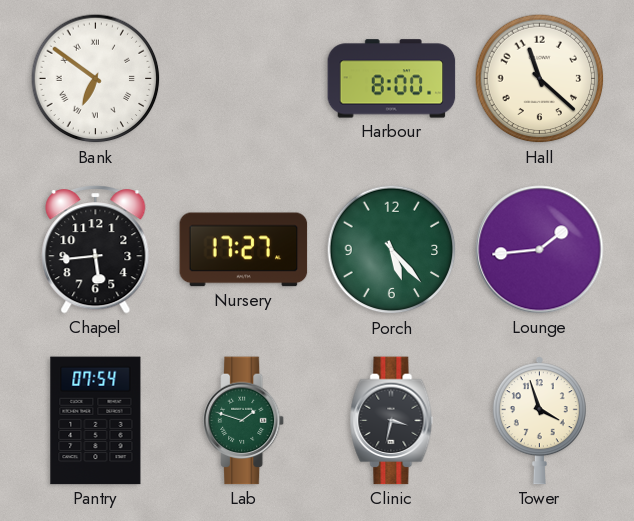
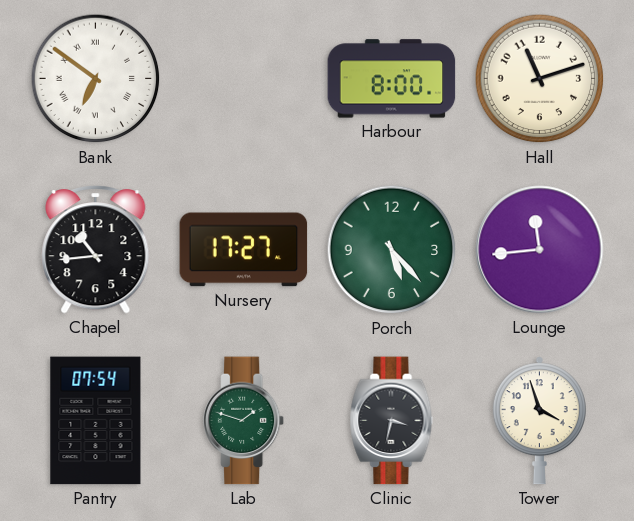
Hall: 11:22 -> 11:12 (540, 79)
Chapel: 5:44 -> 10:44 (96, 250)
Lounge: 1:44 -> 11:44 (540, 250)
